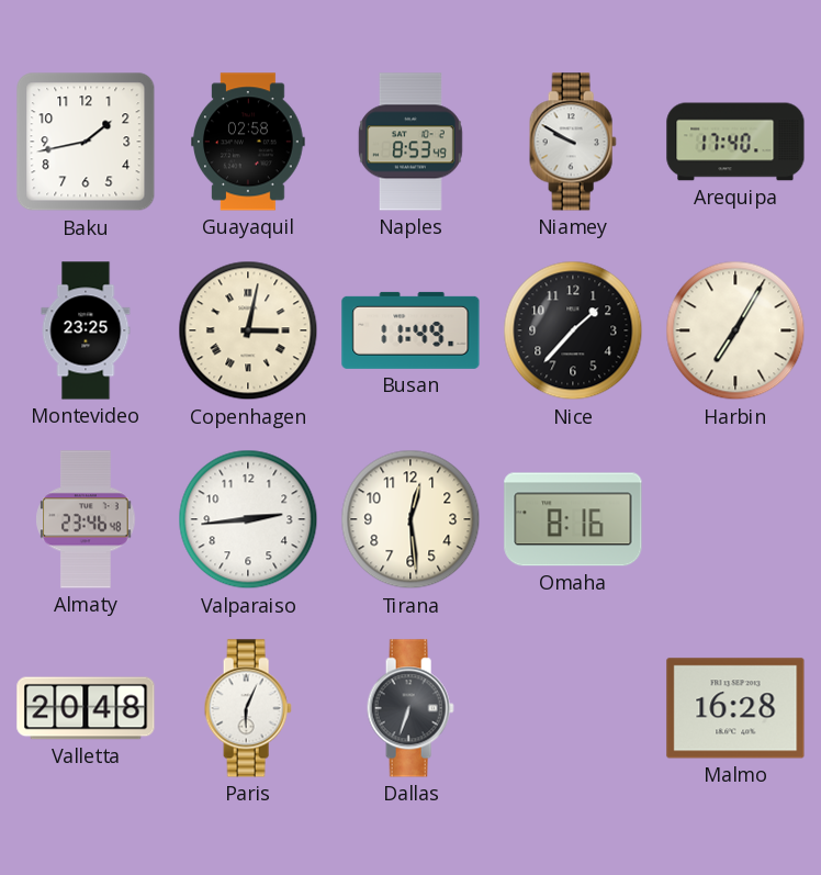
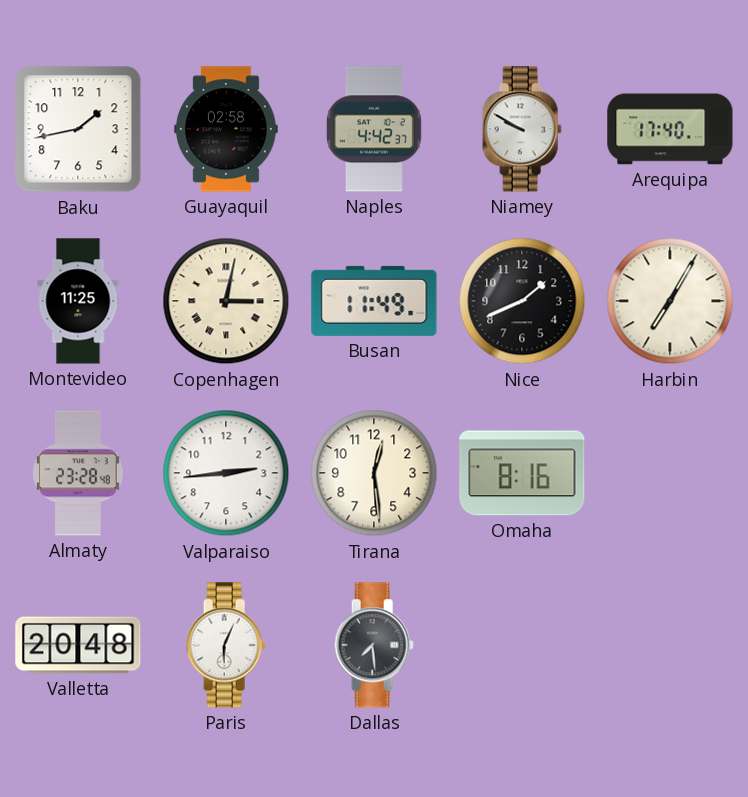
Naples: 8:53 -> 4:42 (374, 129)
Montevideo: 23:25 -> 11:25 (78, 301)
Nice: 1:37 -> 1:41 (522, 301)
Almaty: 23:46 -> 23:28 (78, 473)
Dallas: 6:33 -> 7:29 (374, 645)
Malmo: 16:28 -> none (735, 708)
